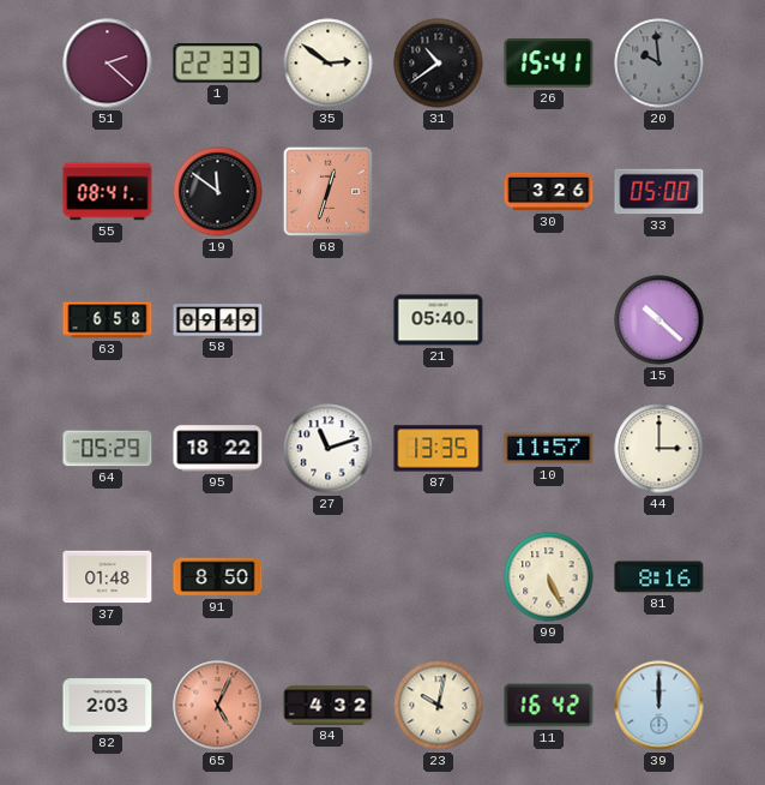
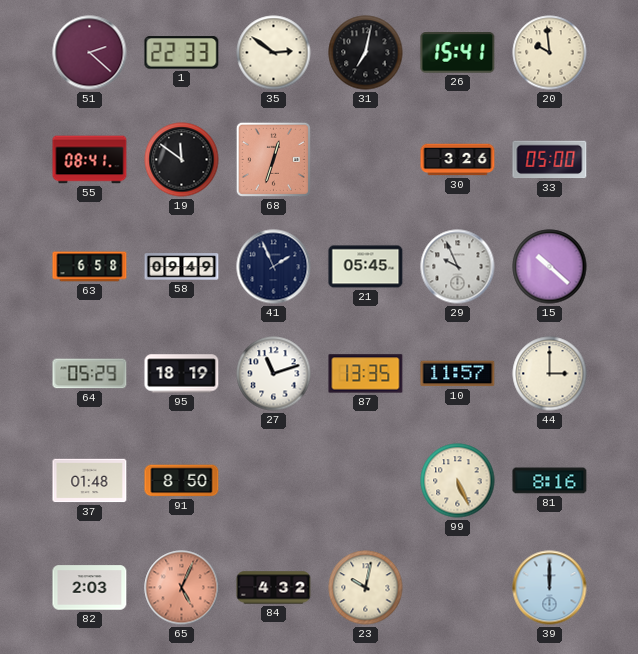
31: 10:39 -> 7:02 (366, 53)
20 dial: grey -> cream (550, 53)
41: none -> 1:56 (274, 267)
21: 05:40 -> 05:45 (366, 267)
29: none -> 9:56 (458, 267)
95: 18:22 -> 18:19 (182, 374)
11: 16:42 -> none (549, 706)
